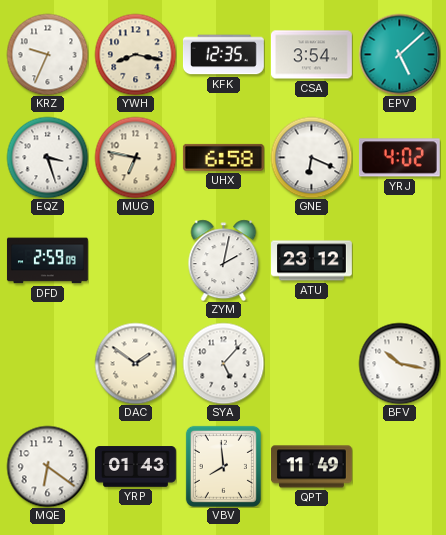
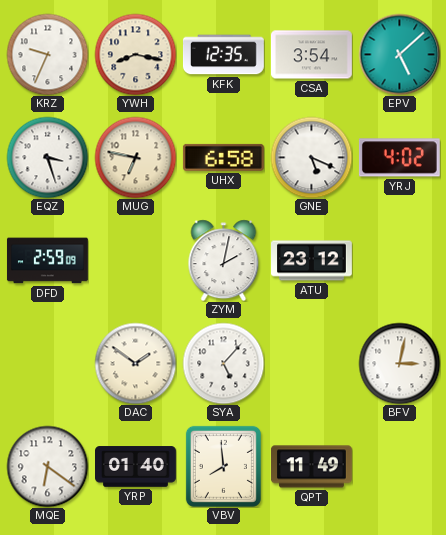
GNE: 6:19 -> 5:19 (311, 157)
BFV: 10:17 -> 3:02 (399, 363)
YRP: 01:43 -> 01:40 (136, 467)
